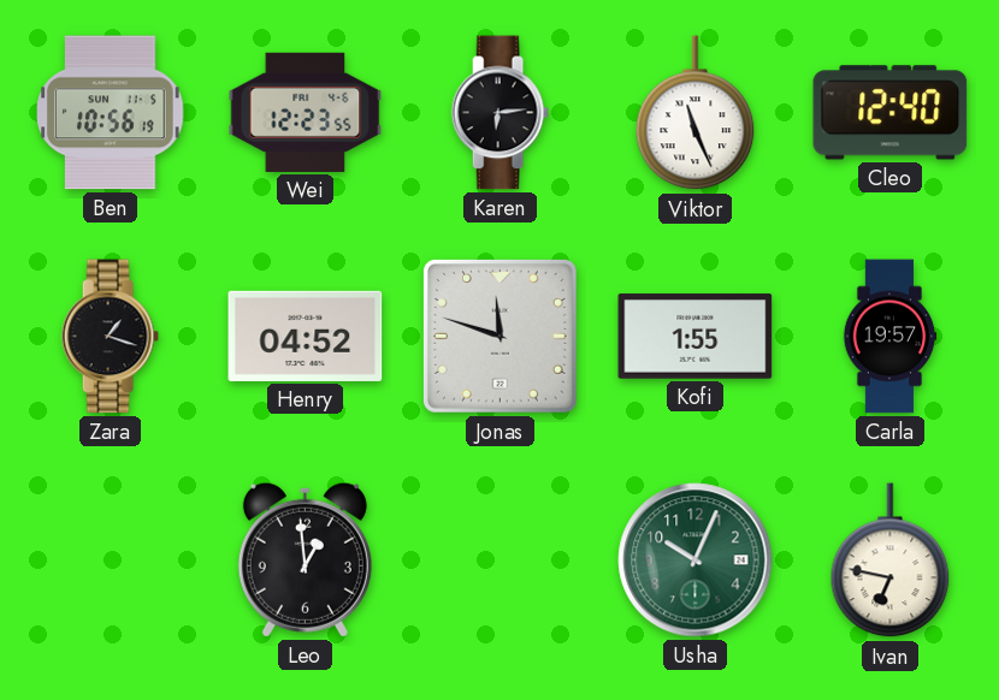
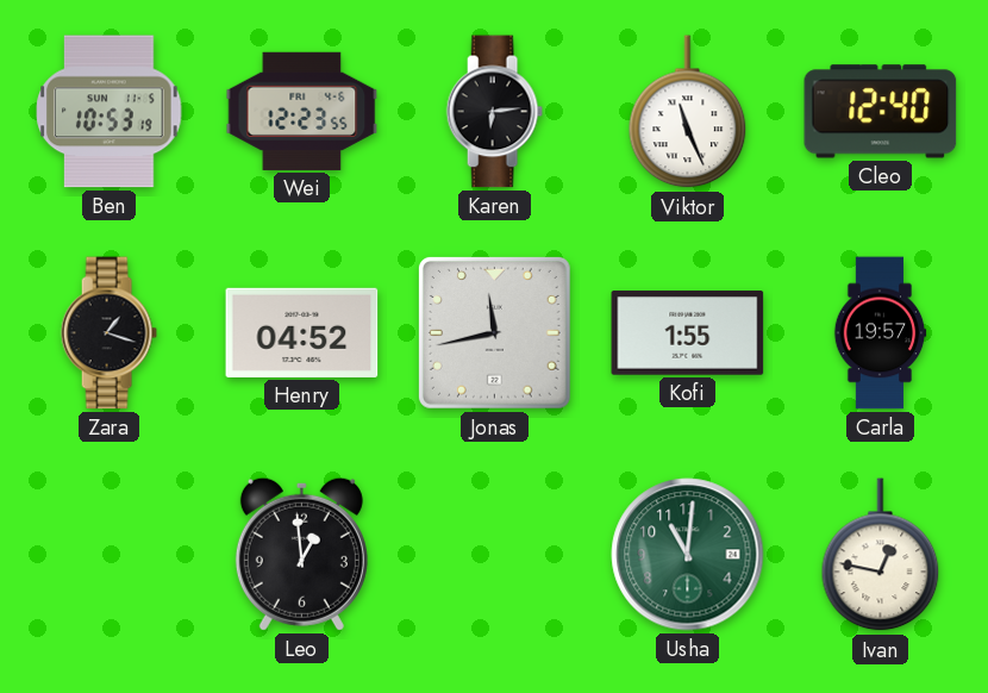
Ben: 10:56 -> 10:53 (110, 112)
Jonas: 11:48 -> 11:43 (494, 332)
Usha: 10:04 -> 11:01 (688, 555)
Ivan: 6:47 -> 12:47 (881, 555)
